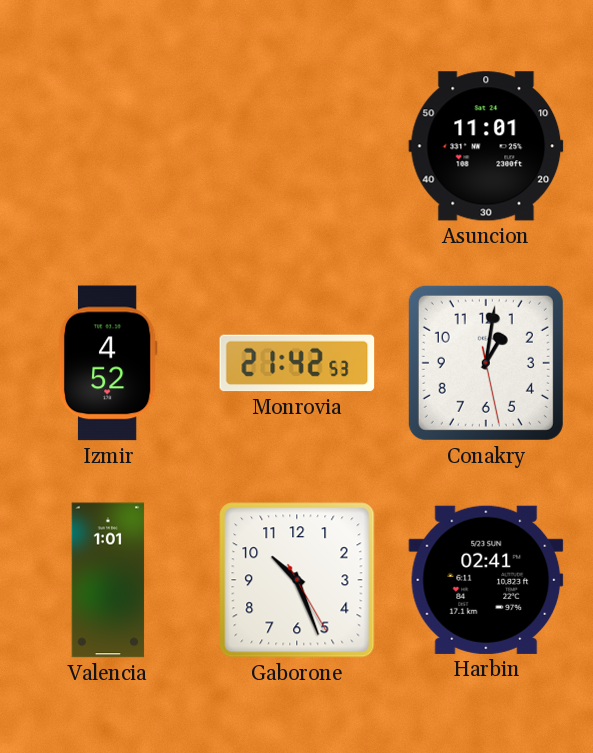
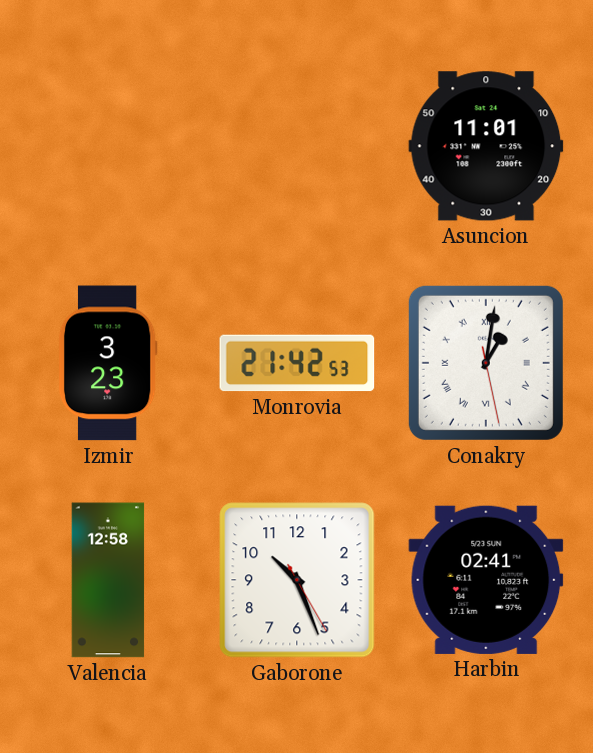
Izmir: 4:52 -> 3:23 (108, 363)
Conakry numerals: Arabic -> Roman (486, 363)
Valencia: 1:01 -> 12:58 (108, 580)
